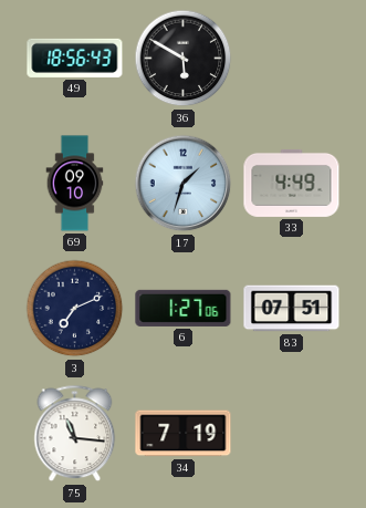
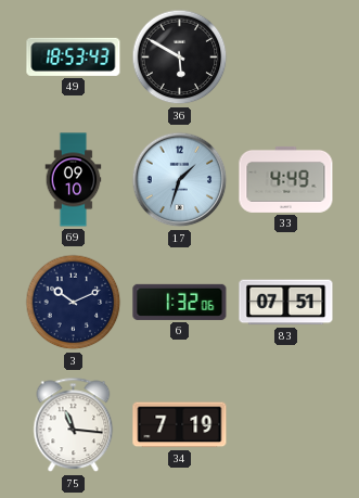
49: 18:56 -> 18:53 (74, 56)
3: 7:11 -> 10:11 (74, 303)
6: 1:27 -> 1:32 (180, 302)
